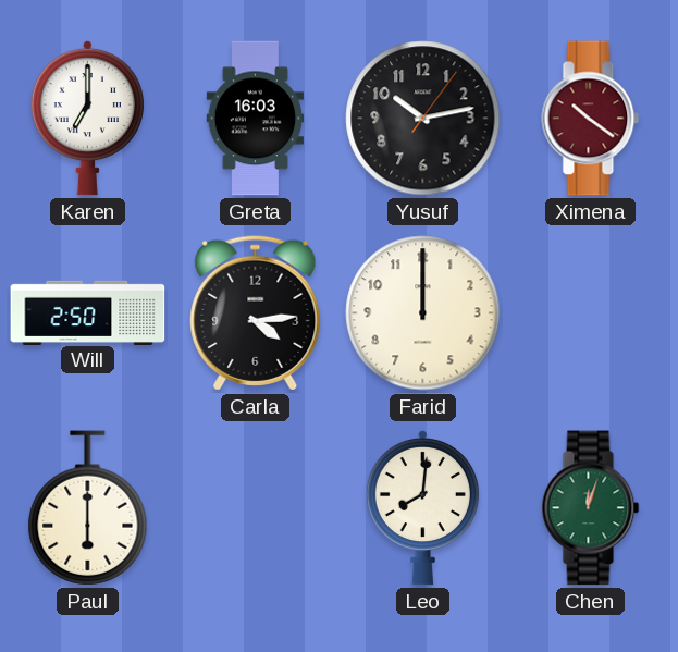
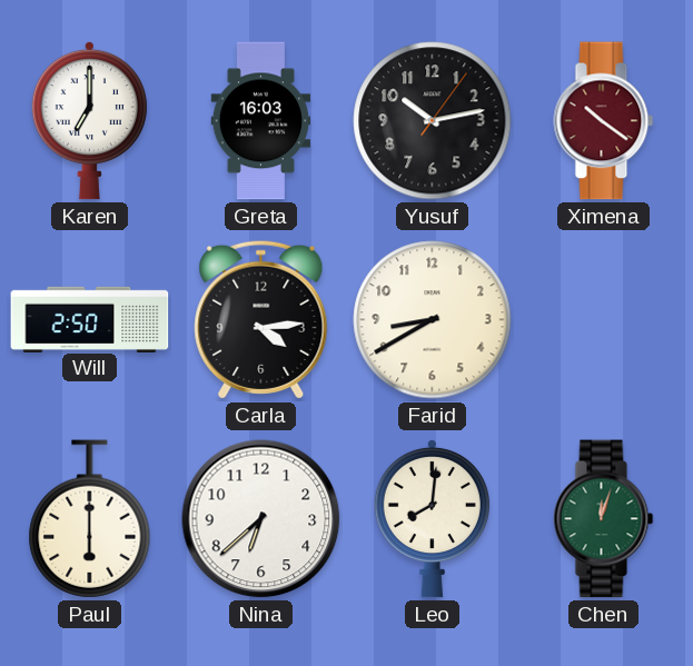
Farid: 12:00 -> 8:40 (433, 320)
Nina: none -> 6:38 (261, 519)
